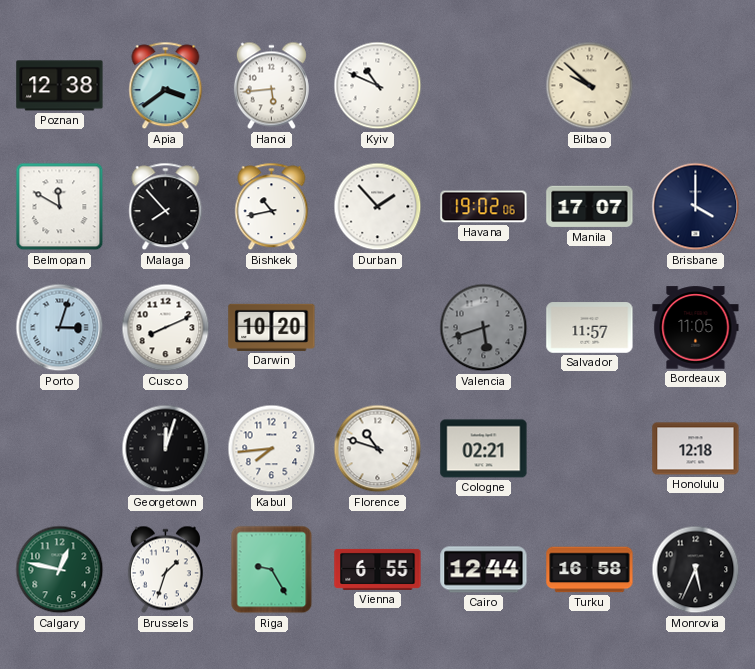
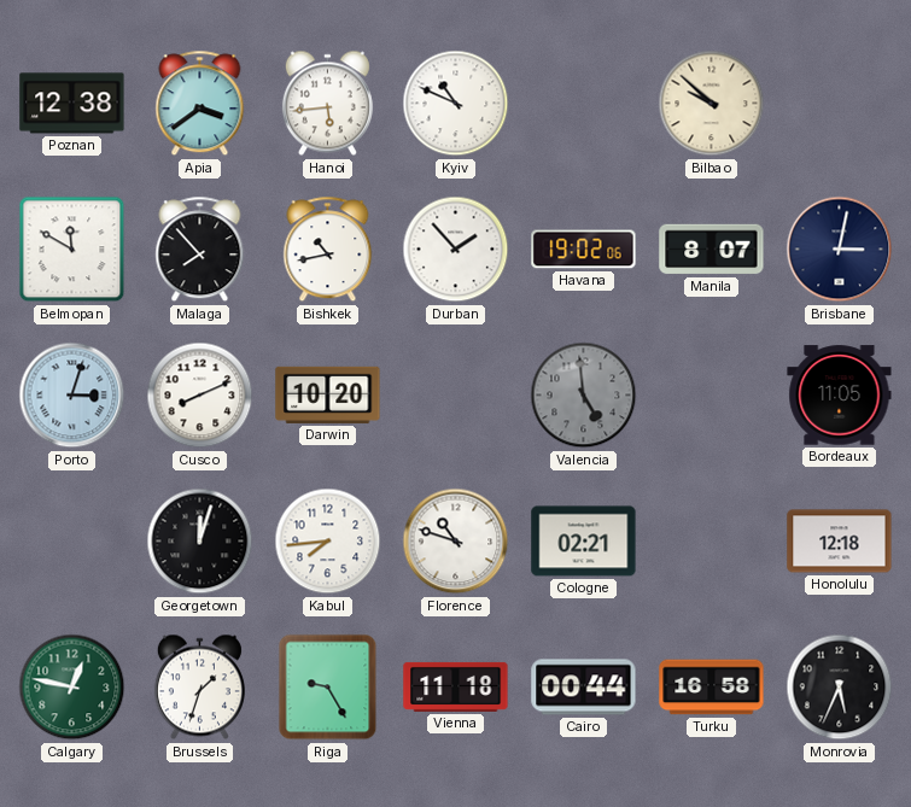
Manila: 17:07 -> 8:07 (712, 250)
Brisbane: 4:00 -> 3:02 (840, 250)
Valencia: 5:42 -> 4:59 (584, 396)
Salvador: 11:57 -> none (590, 328)
Vienna: 6:55 -> 11:18 (456, 686)
Cairo: 12:44 -> 00:44 (584, 688)
